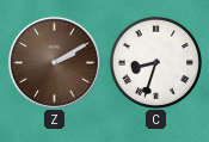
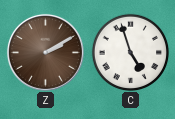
C: 8:33 -> 4:57 (130, 52)
